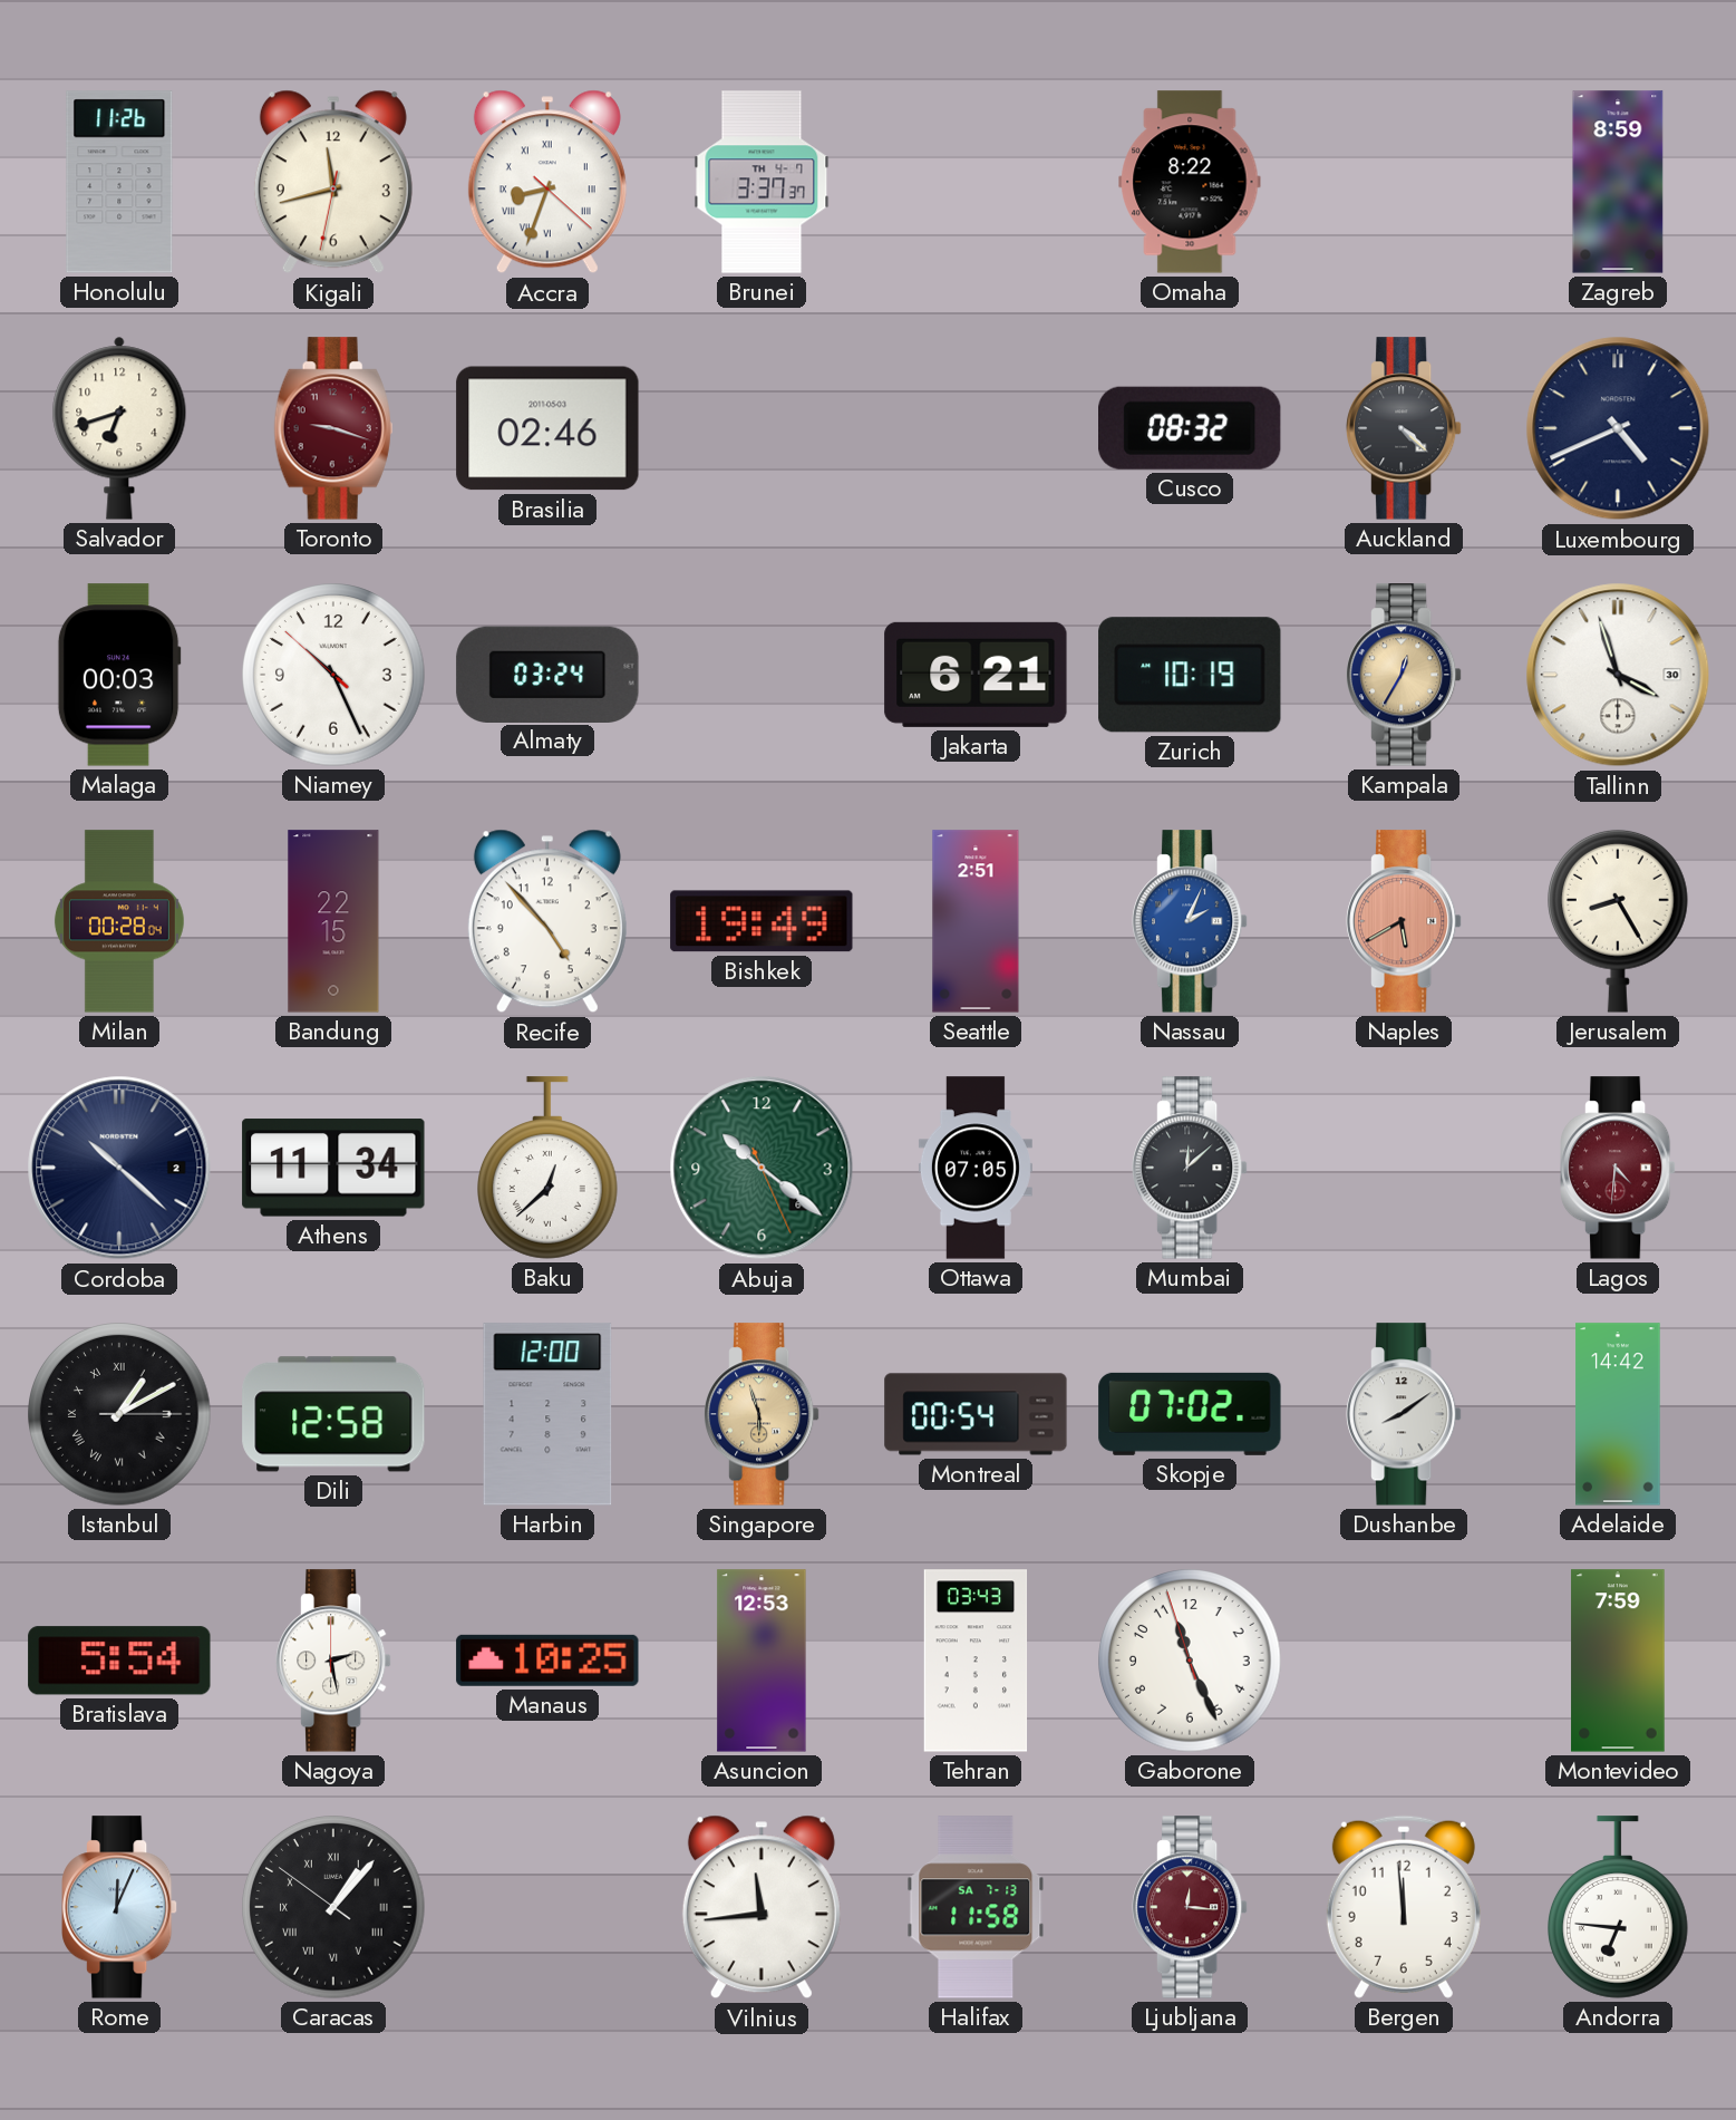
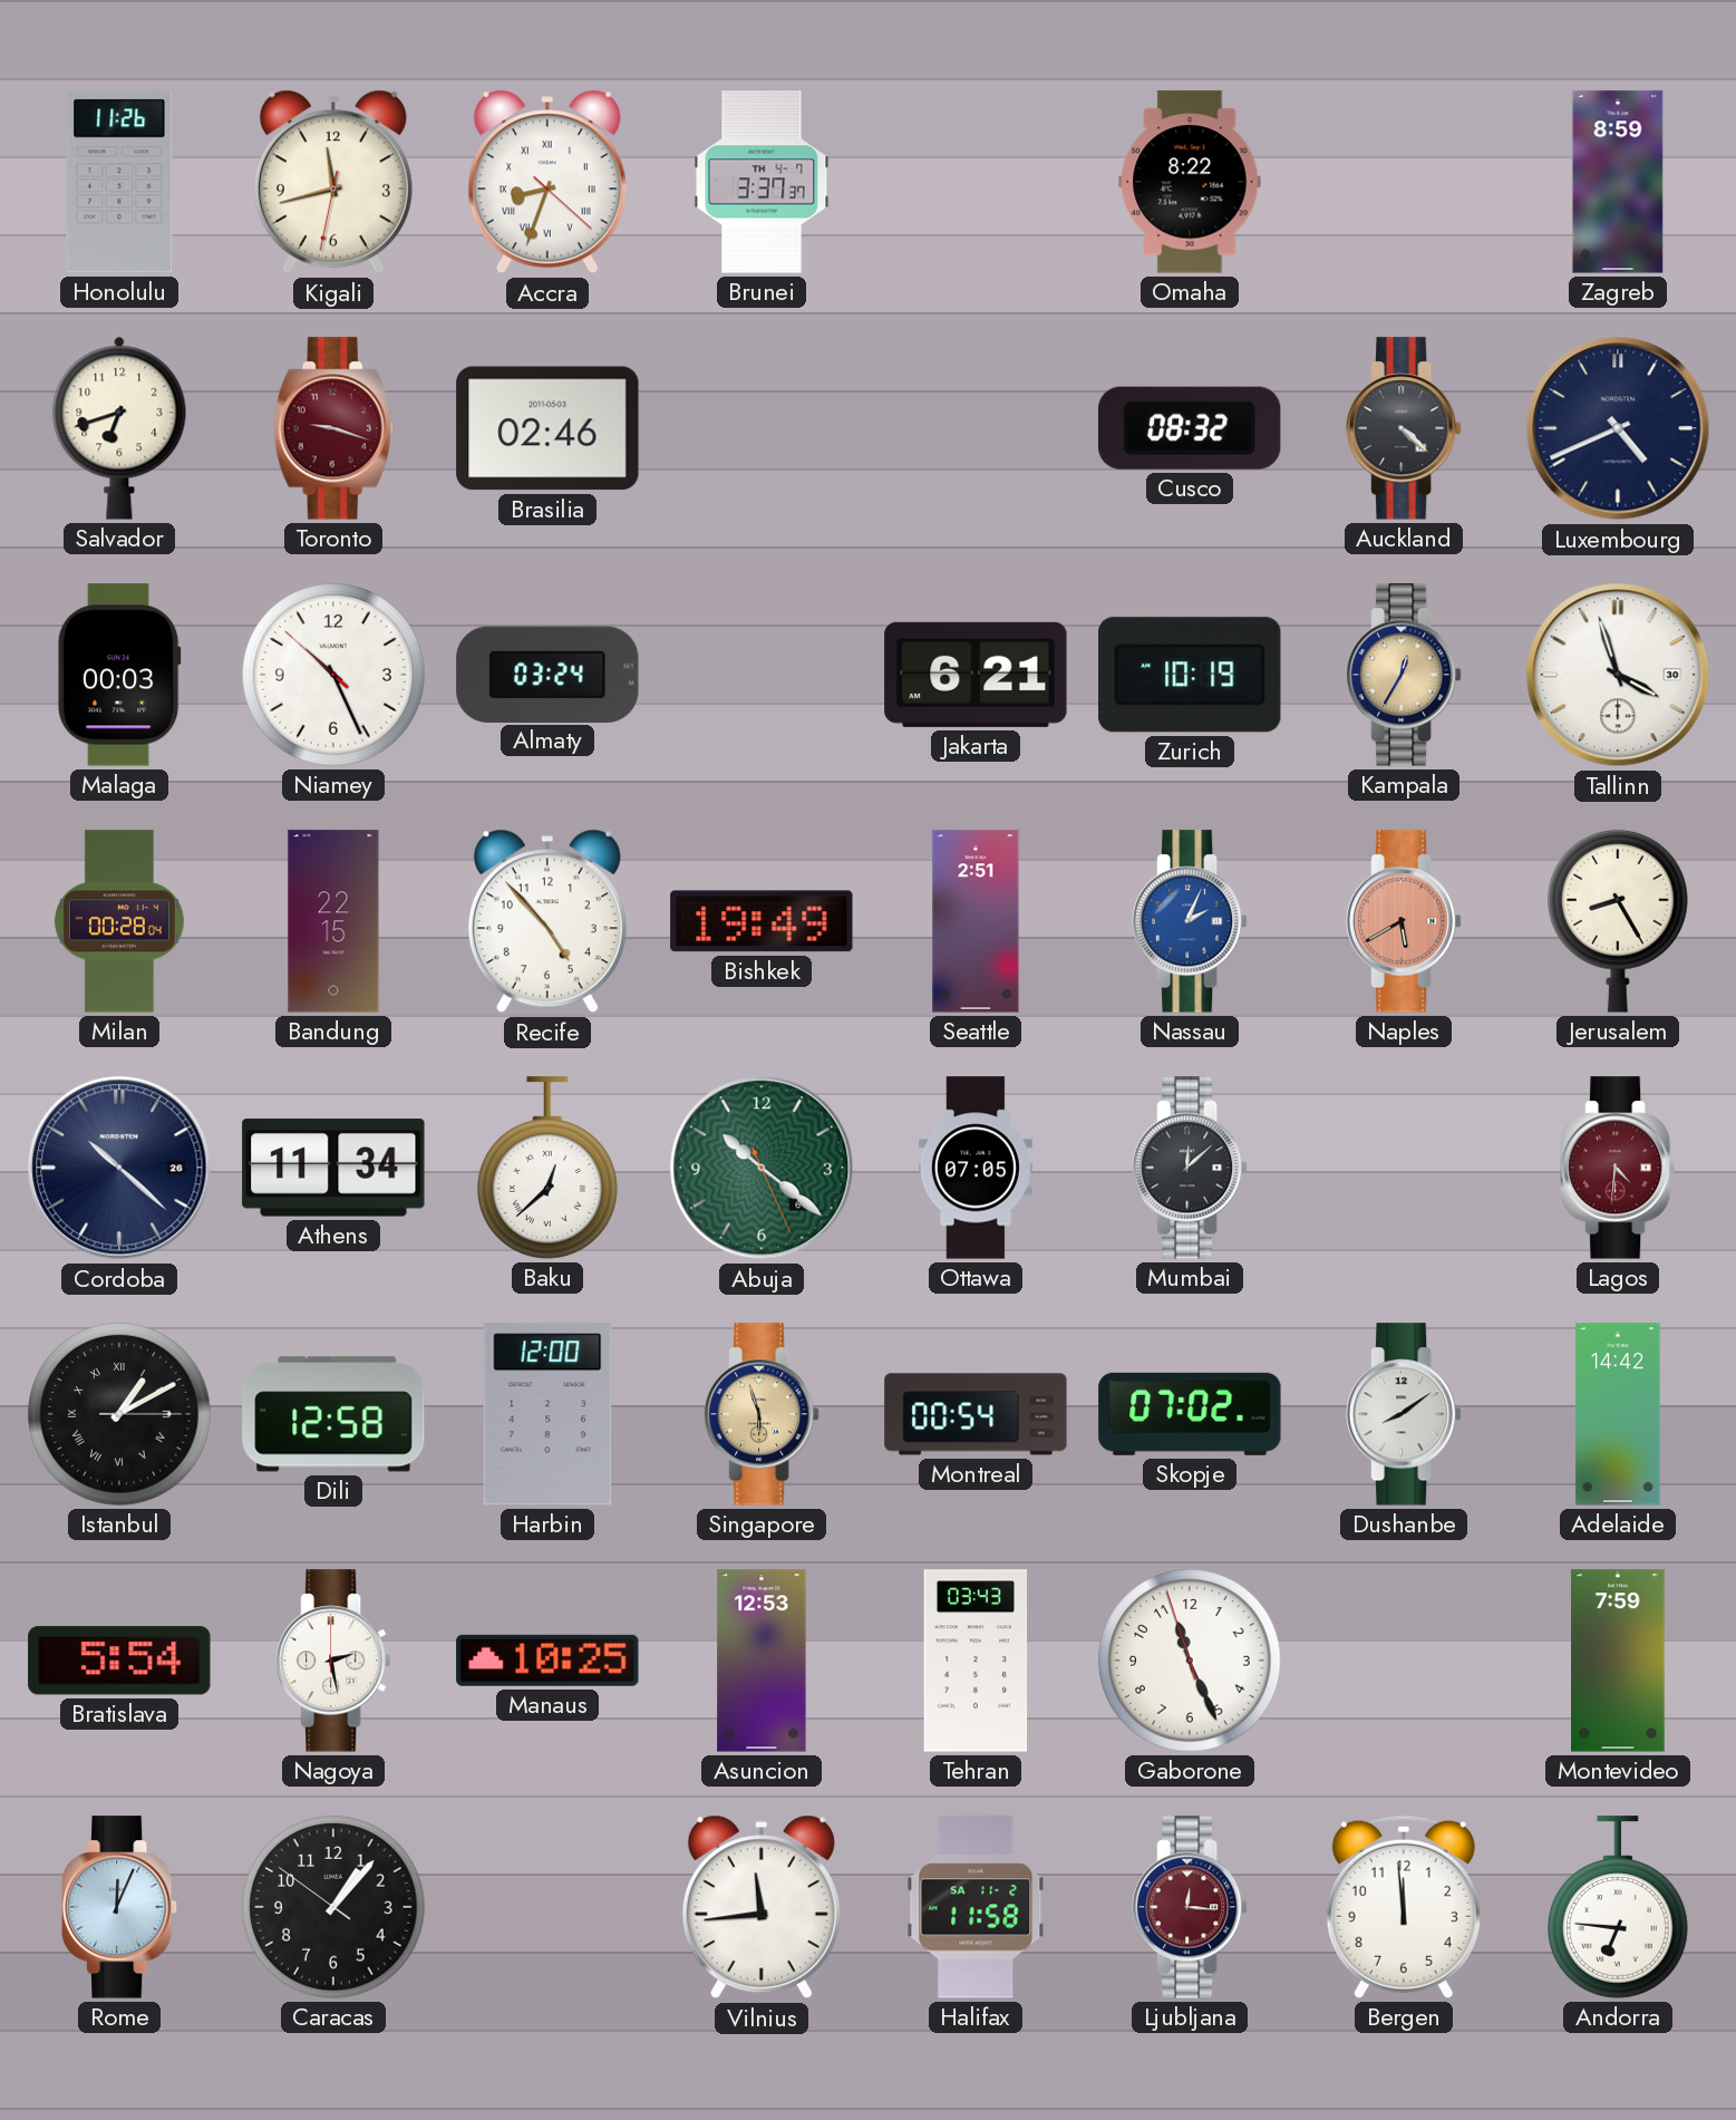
Cordoba date: 2 -> 26 (119, 1168)
Caracas numerals: Roman -> Arabic (333, 1907)
Halifax date: SA 7-13 -> SA 11-2 (976, 1907)
